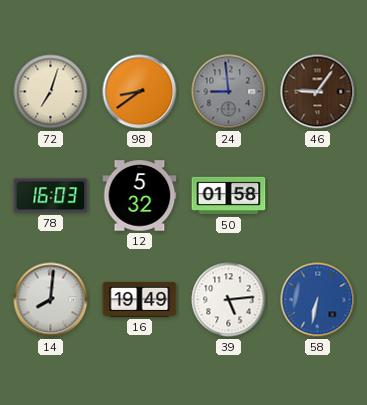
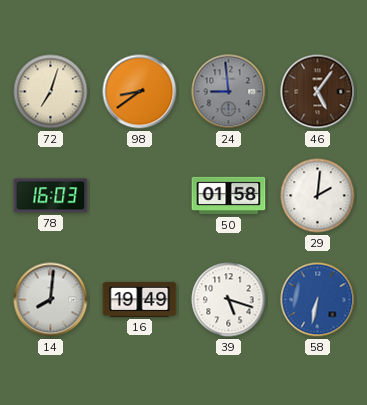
46: 9:06 -> 5:06 (318, 92)
12: 5:32 -> none (140, 196)
29: none -> 2:01 (318, 196)
39: 5:14 -> 5:18 (229, 300)
